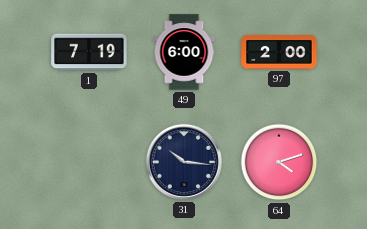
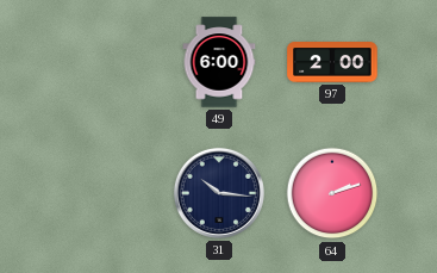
1: 7:19 -> none (89, 52)
64: 4:12 -> 2:12 (332, 193)
